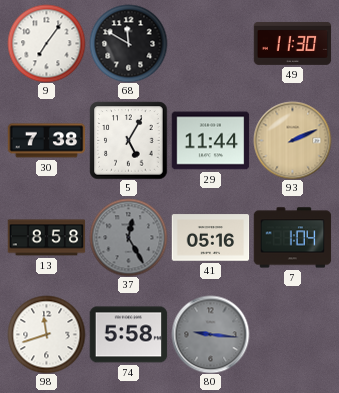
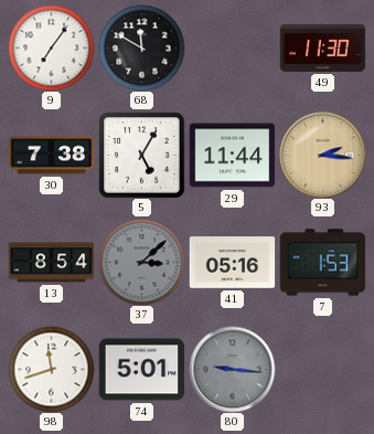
93: 2:11 -> 2:16 (322, 155)
13: 8:58 -> 8:54 (51, 263)
37: 12:25 -> 3:08 (141, 262)
7: 1:04 -> 1:53 (322, 263)
74: 5:58 -> 5:01 (141, 370)
